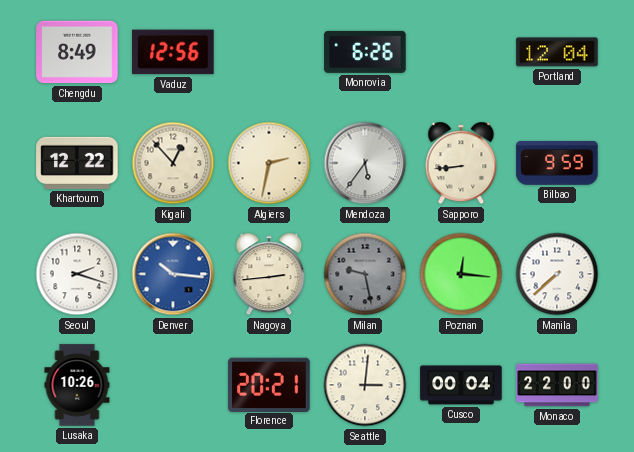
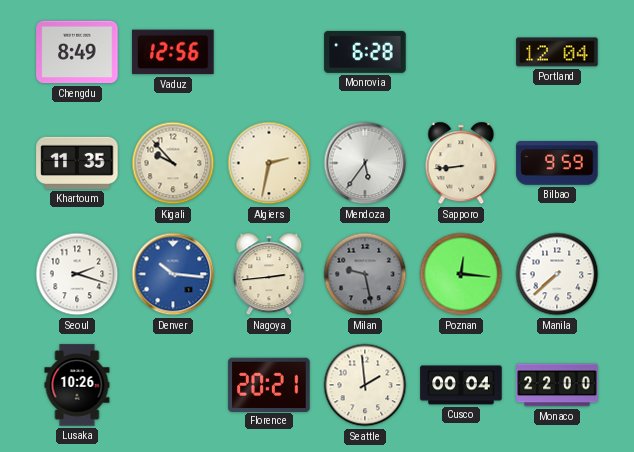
Monrovia: 6:26 -> 6:28 (365, 52)
Khartoum: 12:22 -> 11:35 (77, 163)
Kigali: 12:53 -> 9:53 (173, 163)
Seattle: 3:01 -> 1:59 (365, 385)
